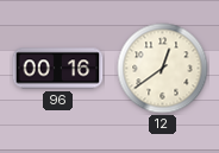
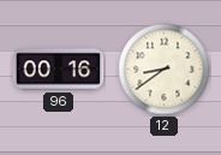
12: 12:39 -> 8:39 (165, 70)
